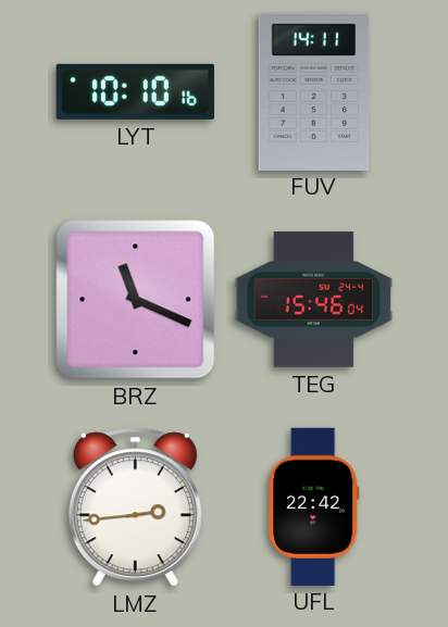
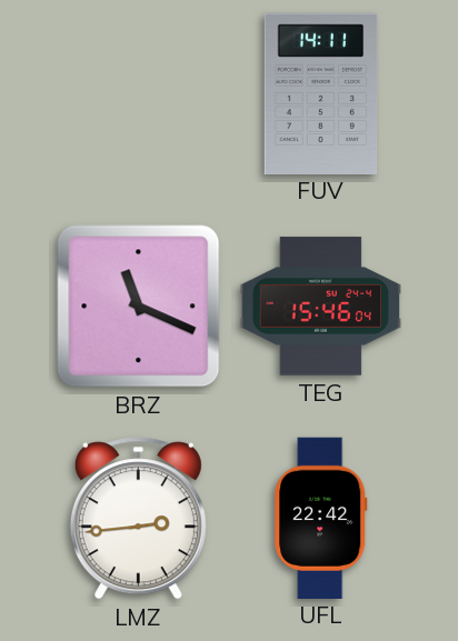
LYT: 10:10 -> none (135, 91)
